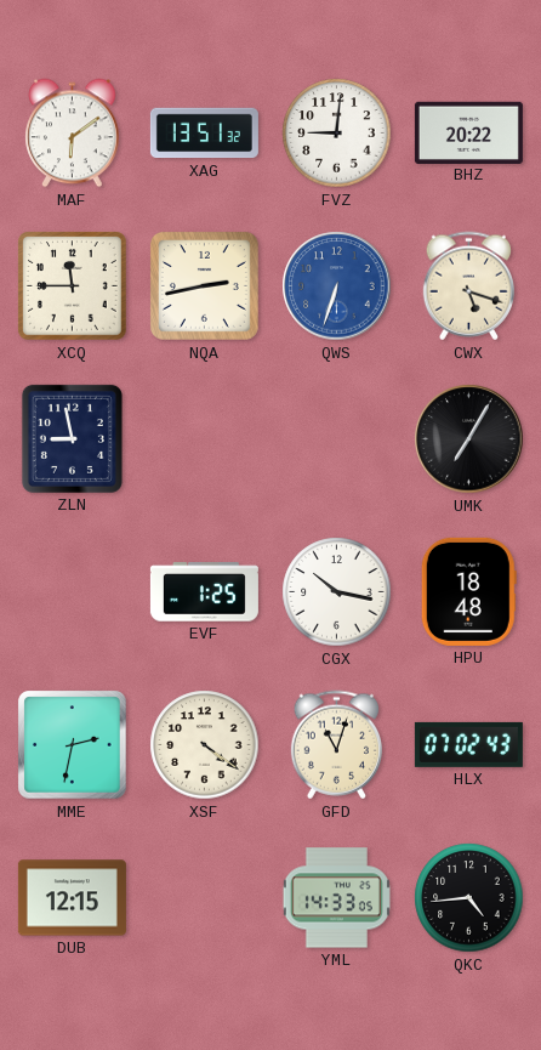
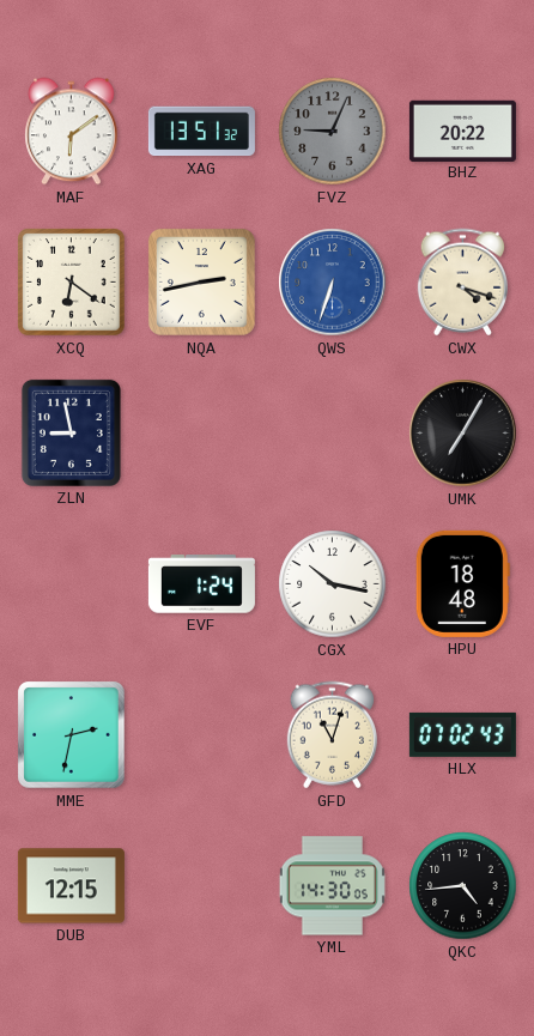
FVZ: 9:01 -> 9:04 (333, 132)
FVZ dial: white -> grey (333, 132)
XCQ: 11:45 -> 6:21 (72, 283)
CWX: 5:18 -> 4:18 (462, 283)
EVF: 1:25 -> 1:24 (201, 584)
XSF: 4:21 -> none (205, 745)
YML: 14:33 -> 14:30 (332, 886)
